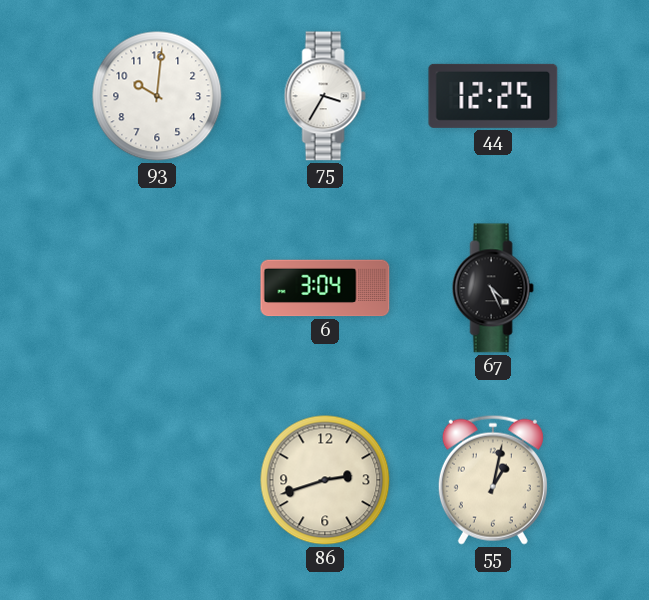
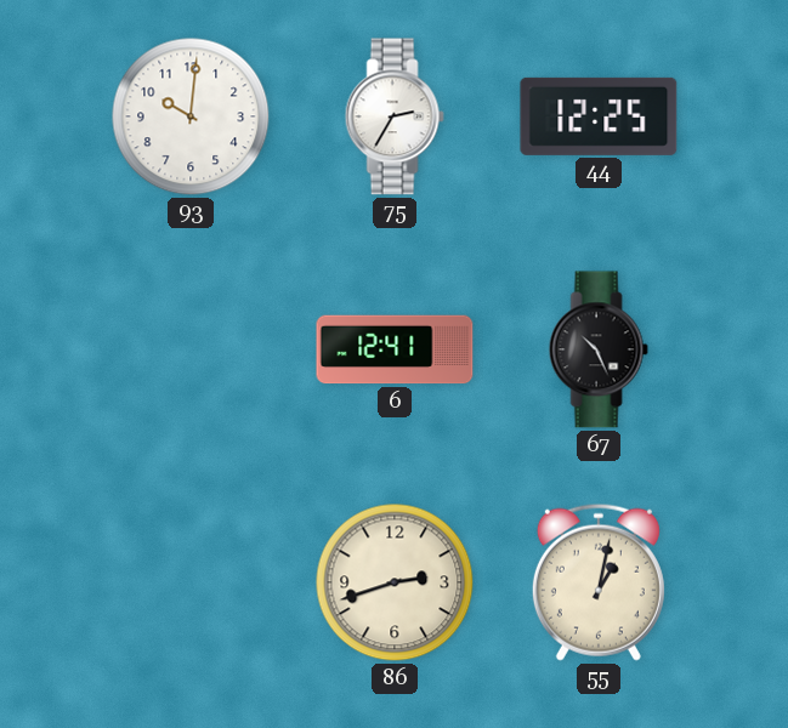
75: 3:35 -> 2:35 (395, 116)
6: 3:04 -> 12:41 (395, 349)
67: 4:26 -> 10:26 (599, 349)
